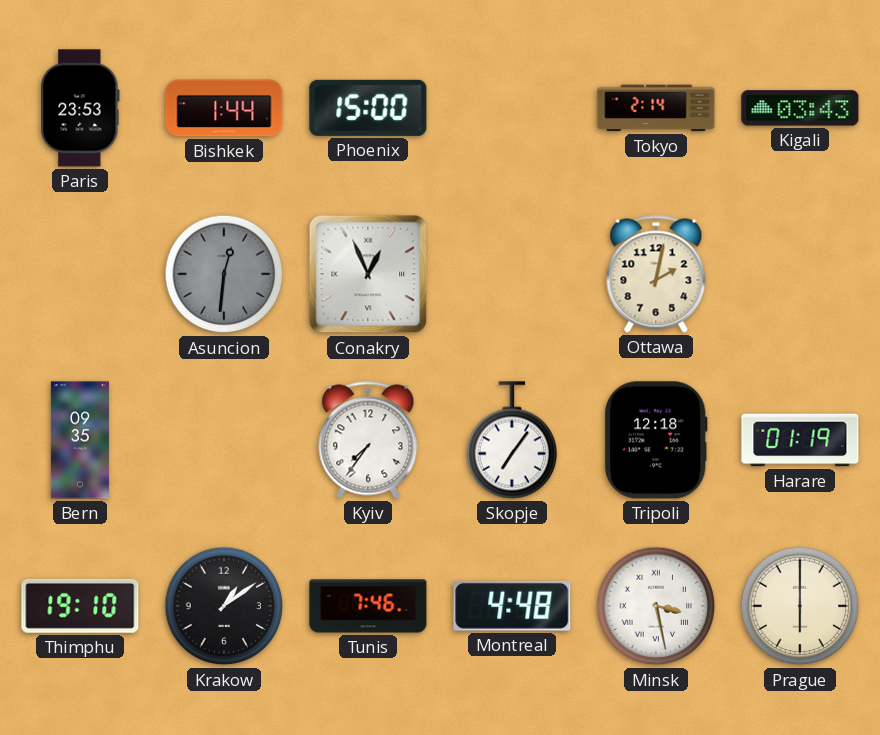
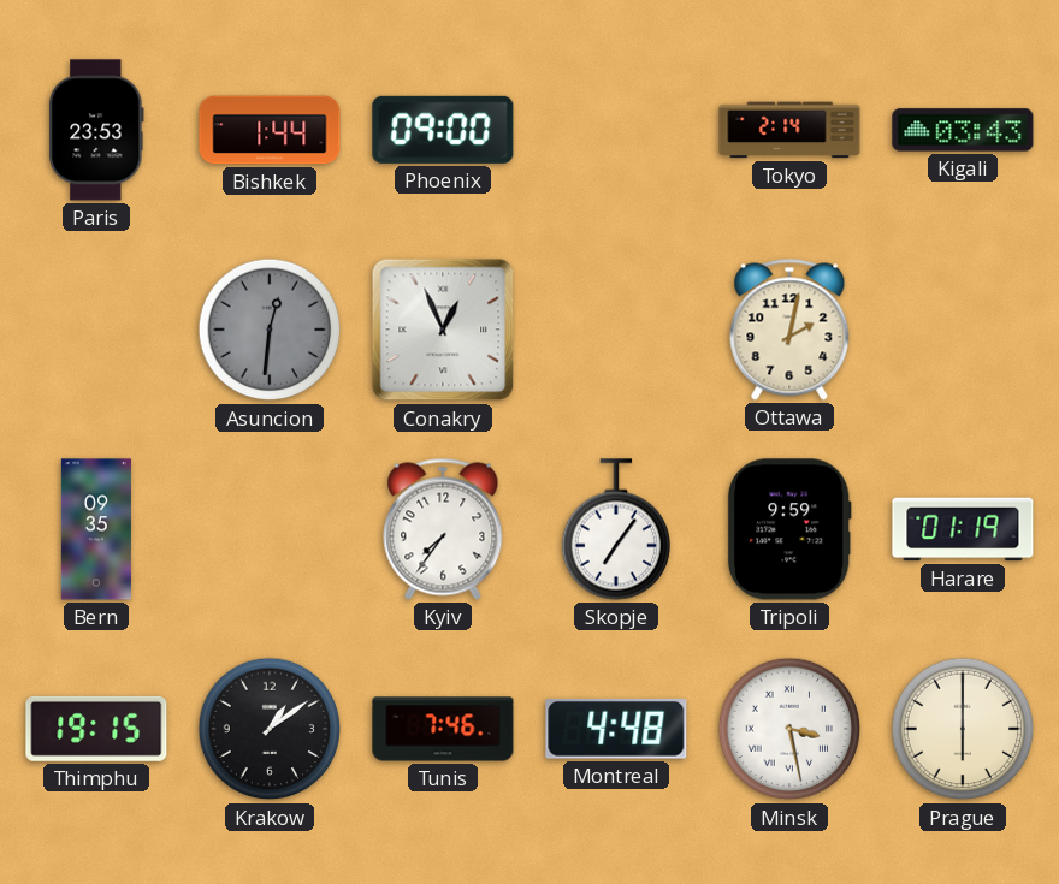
Phoenix: 15:00 -> 09:00 (443, 130)
Tripoli: 12:18 -> 9:59 (789, 529)
Thimphu: 19:10 -> 19:15 (96, 729)
